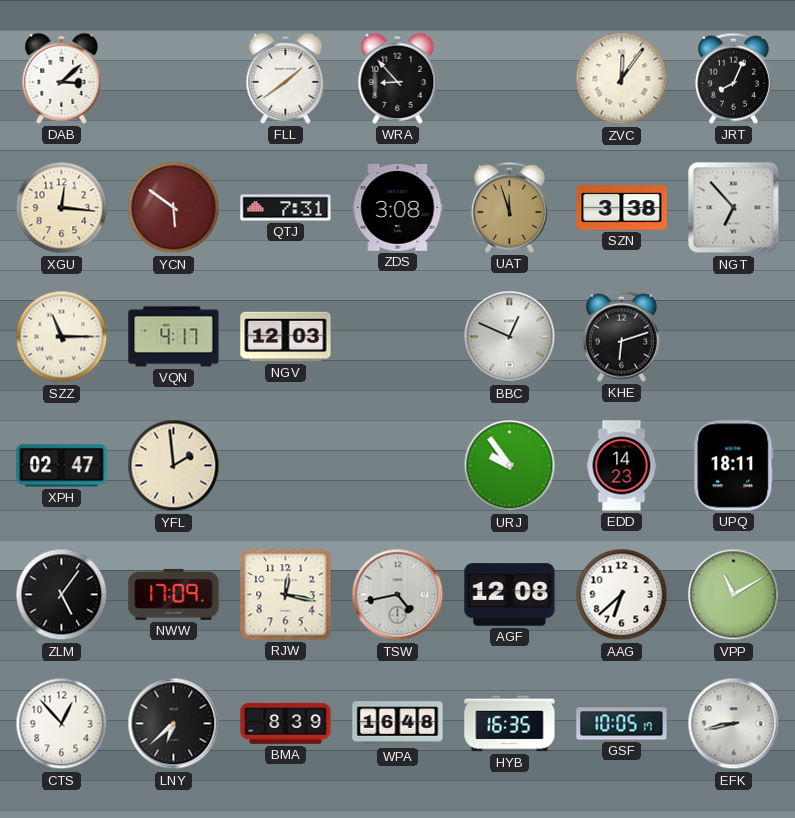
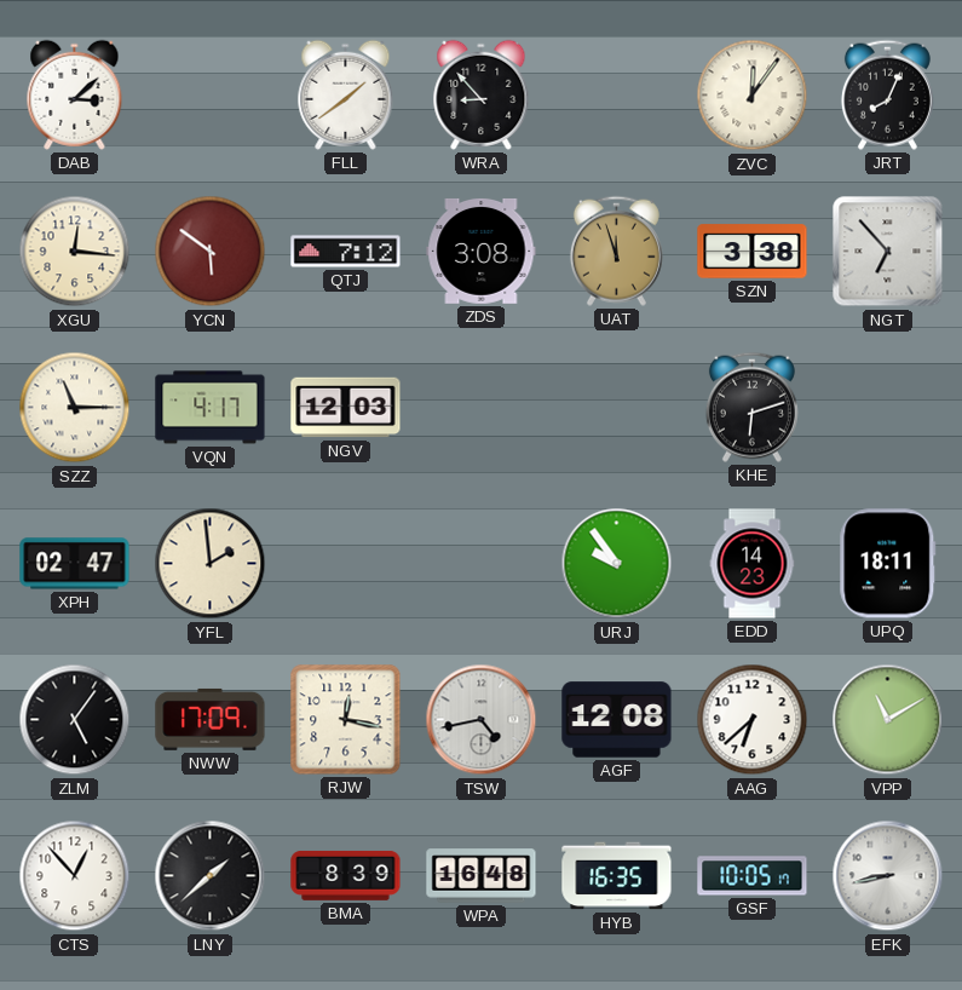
QTJ: 7:31 -> 7:12 (346, 252)
BBC: 12:49 -> none (510, 337)
LNY: 6:38 -> 1:38 (211, 876)
